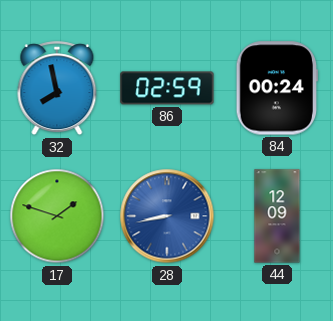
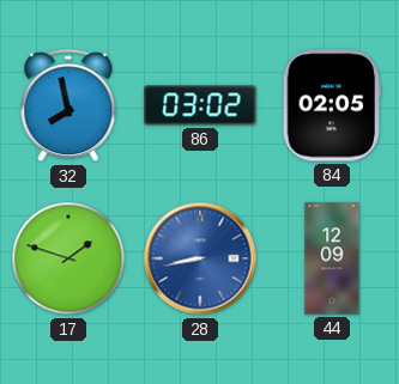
86: 02:59 -> 03:02 (200, 105)
84: 00:24 -> 02:05 (331, 105)
